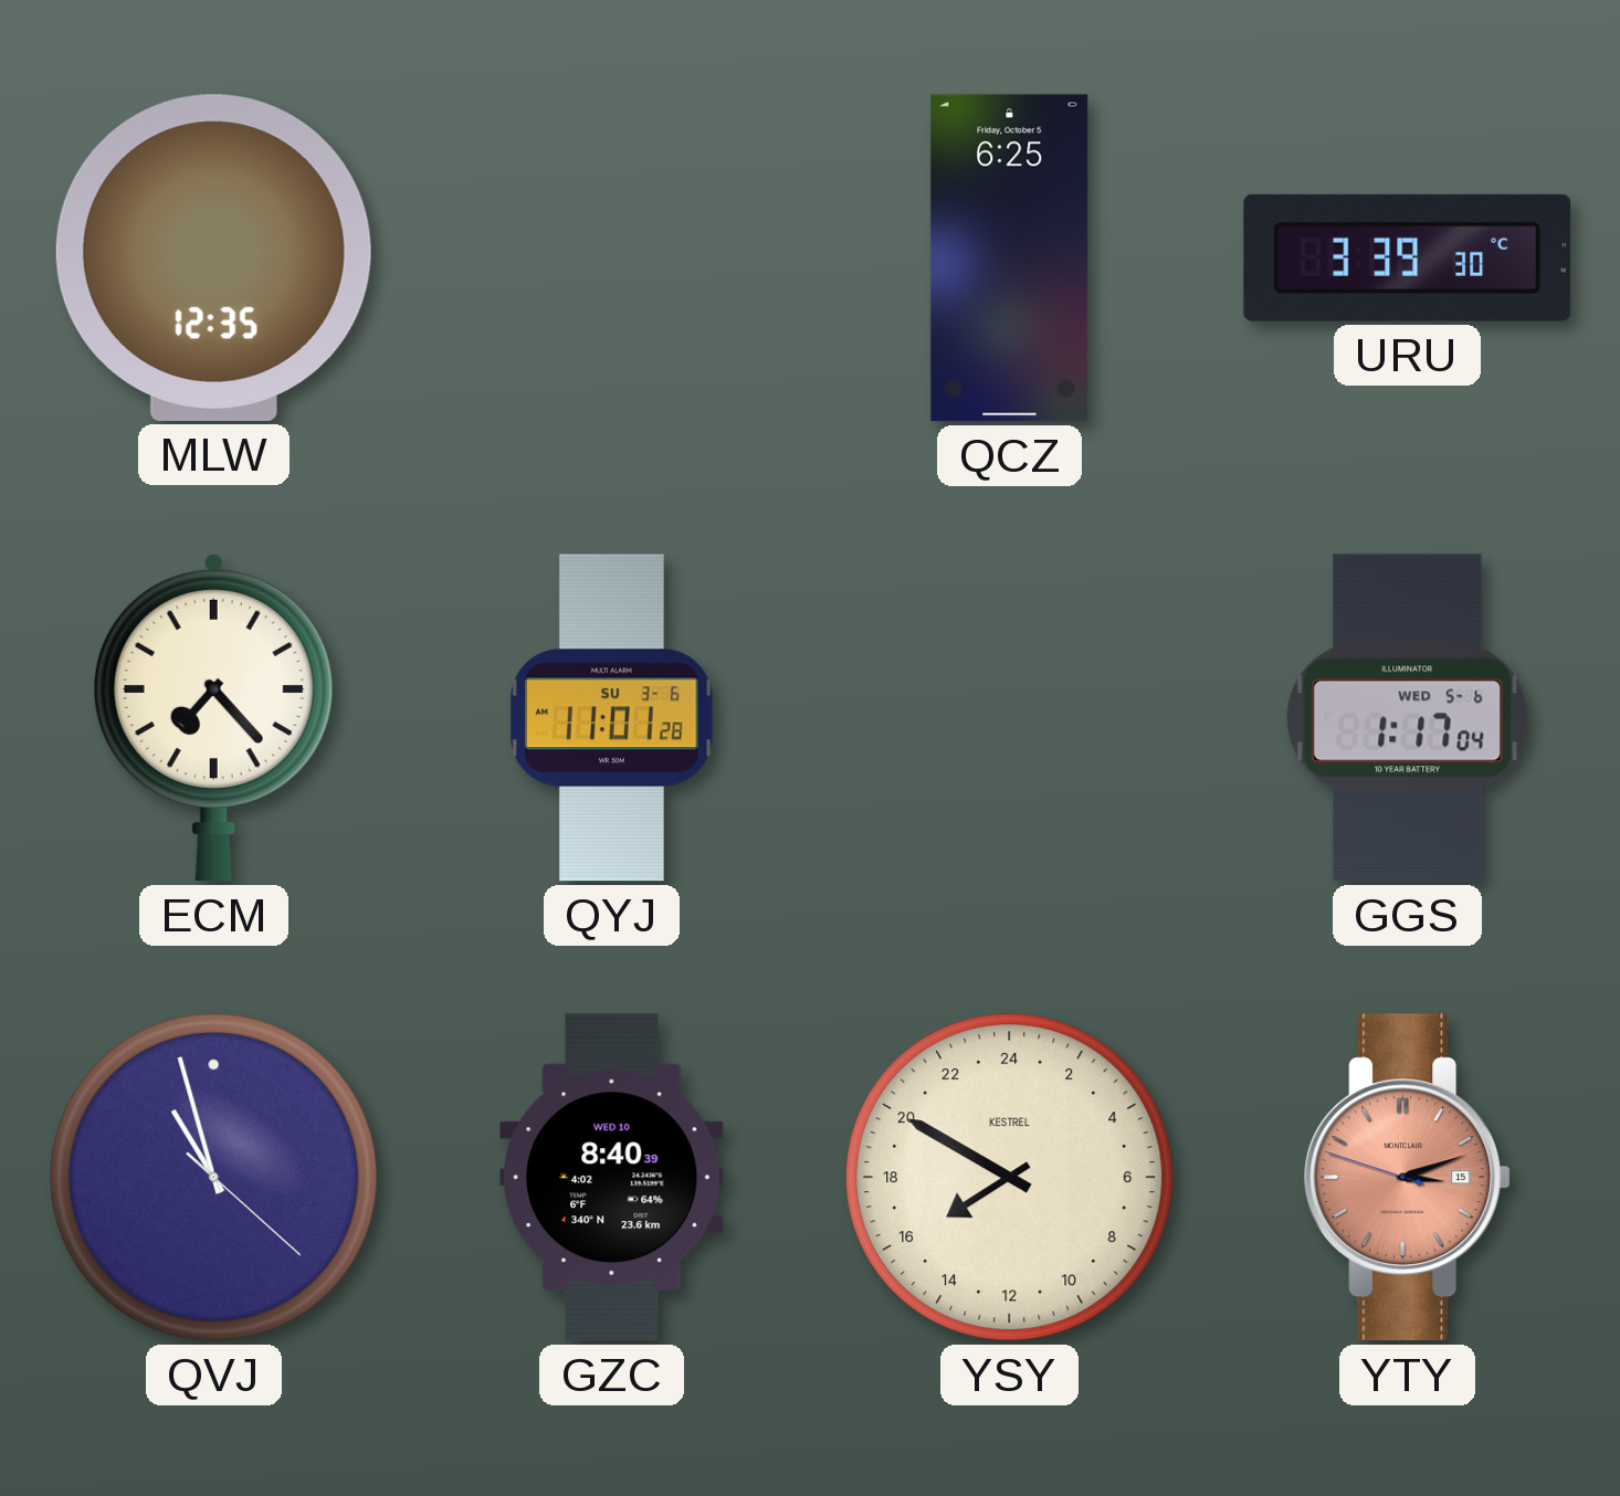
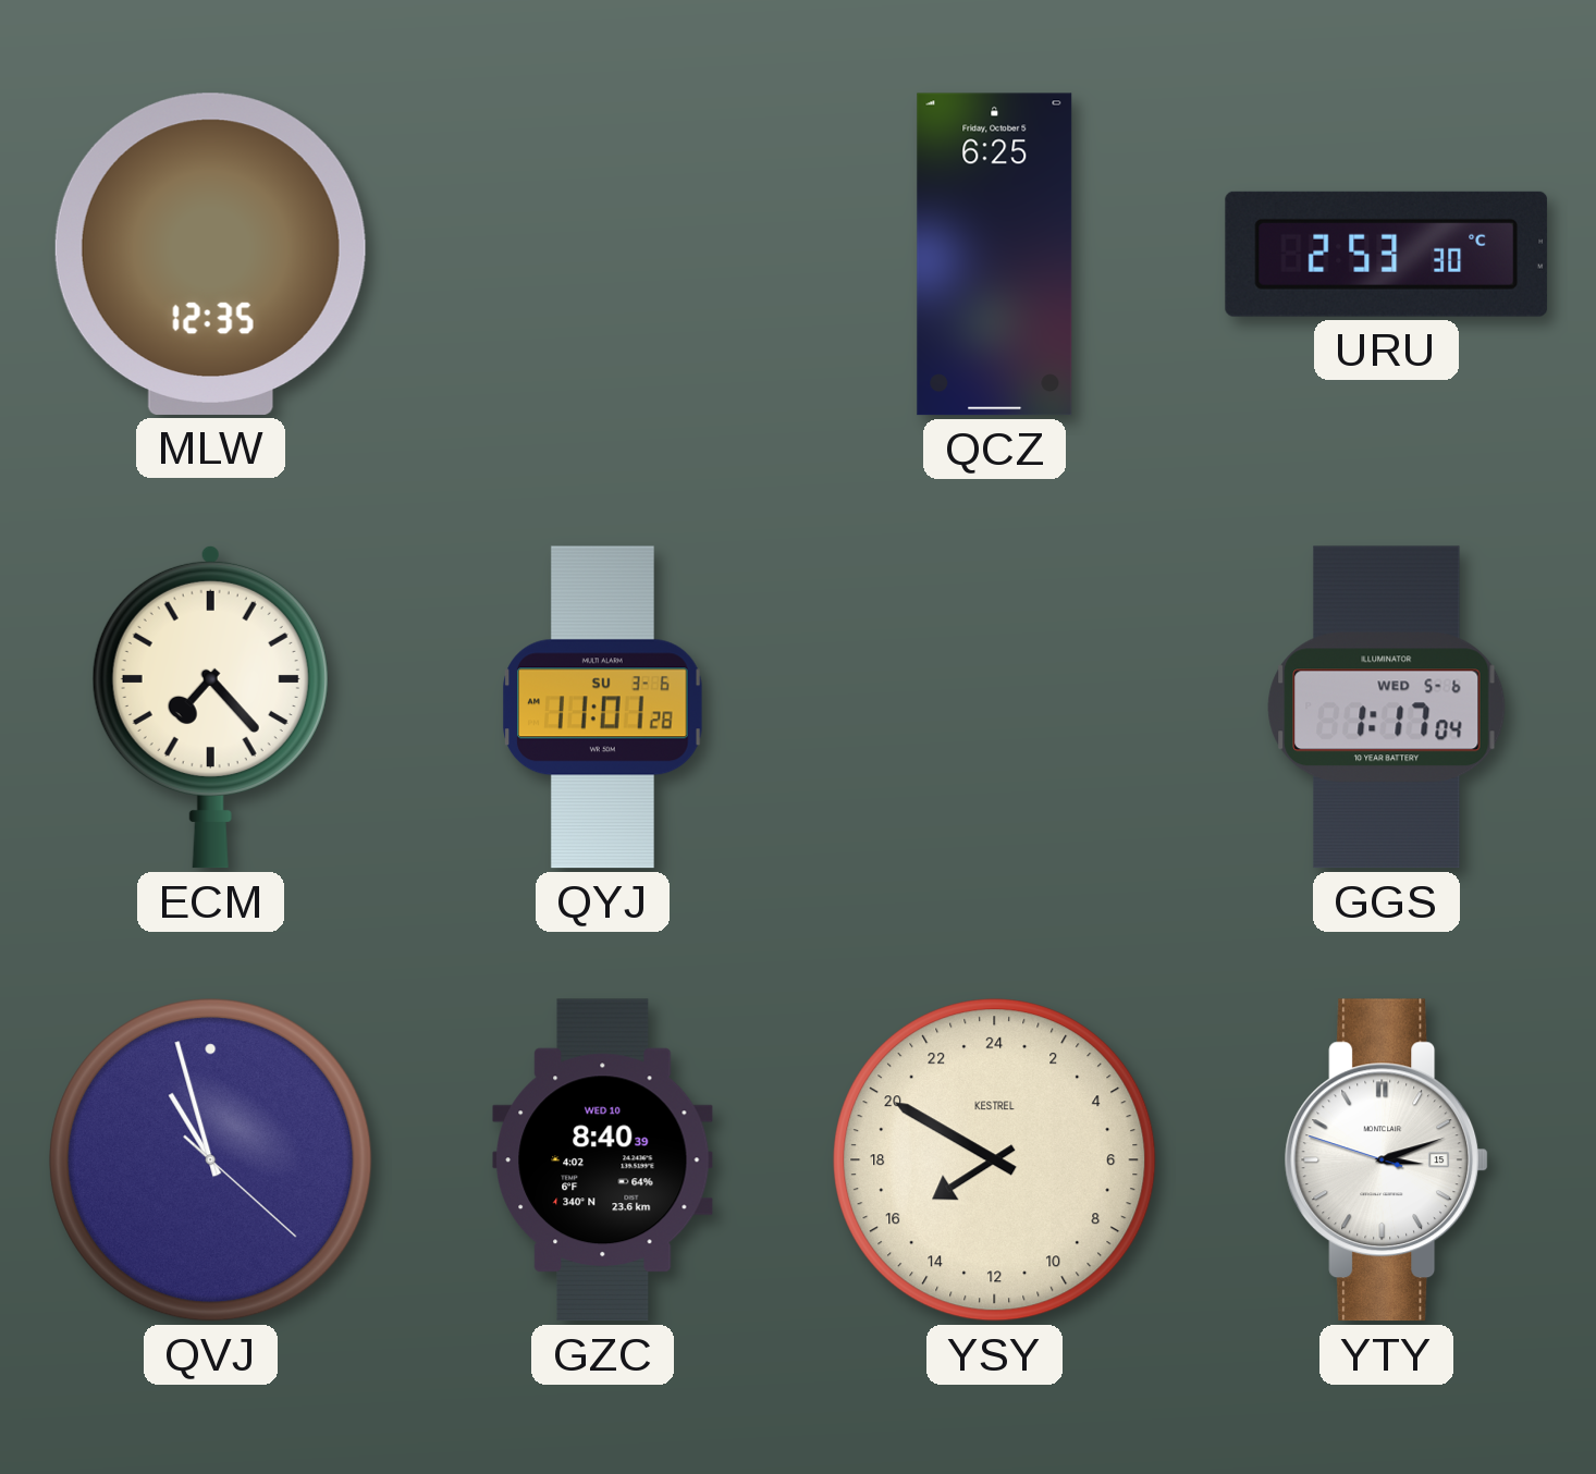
URU: 3:39 -> 2:53 (1387, 254)
YTY dial: salmon -> white (1387, 1160)
